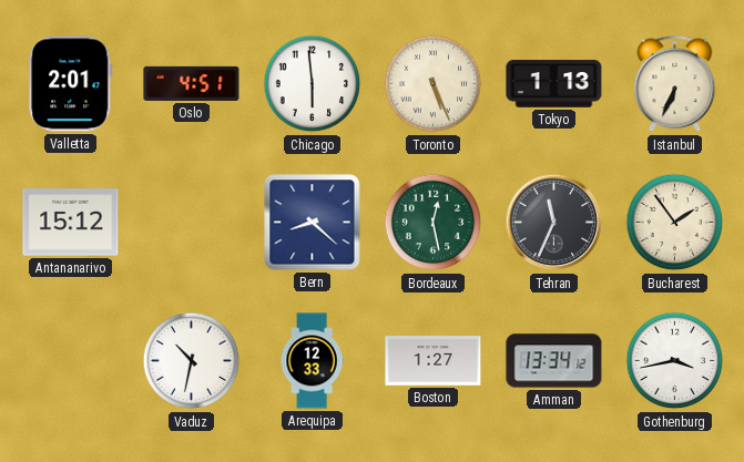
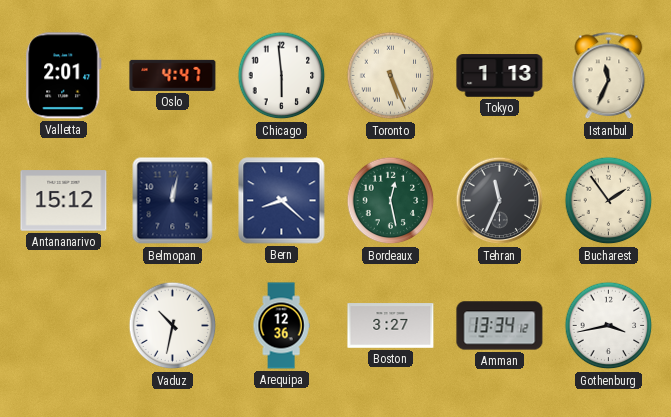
Oslo: 4:51 -> 4:47 (173, 75)
Istanbul: 6:34 -> 11:34 (609, 76)
Belmopan: none -> 12:02 (173, 201)
Arequipa: 12:33 -> 12:36 (281, 326)
Boston: 1:27 -> 3:27 (391, 326)
